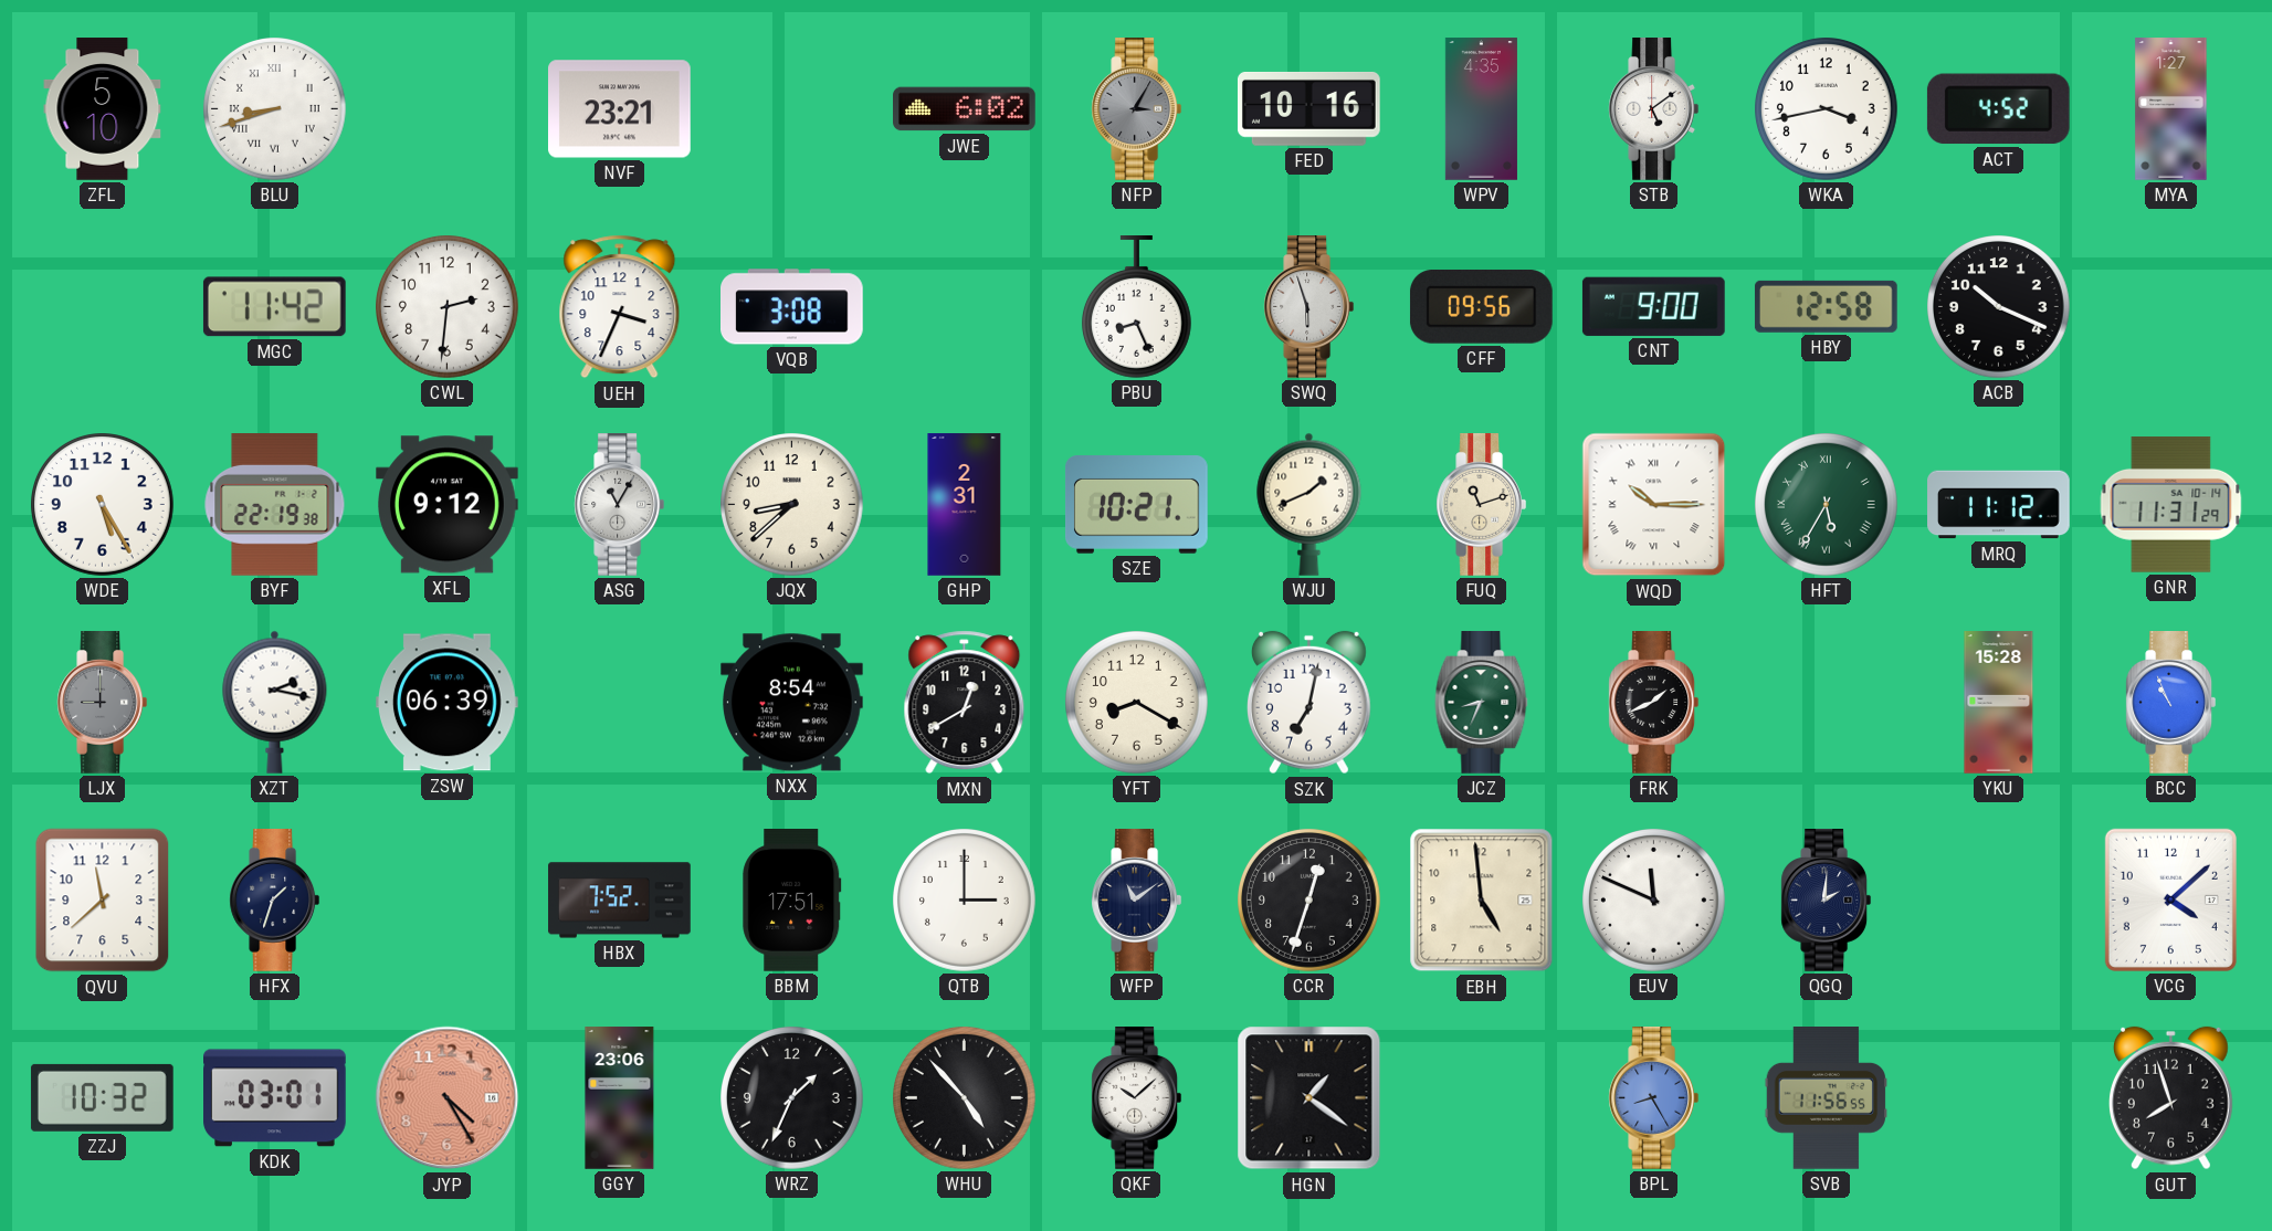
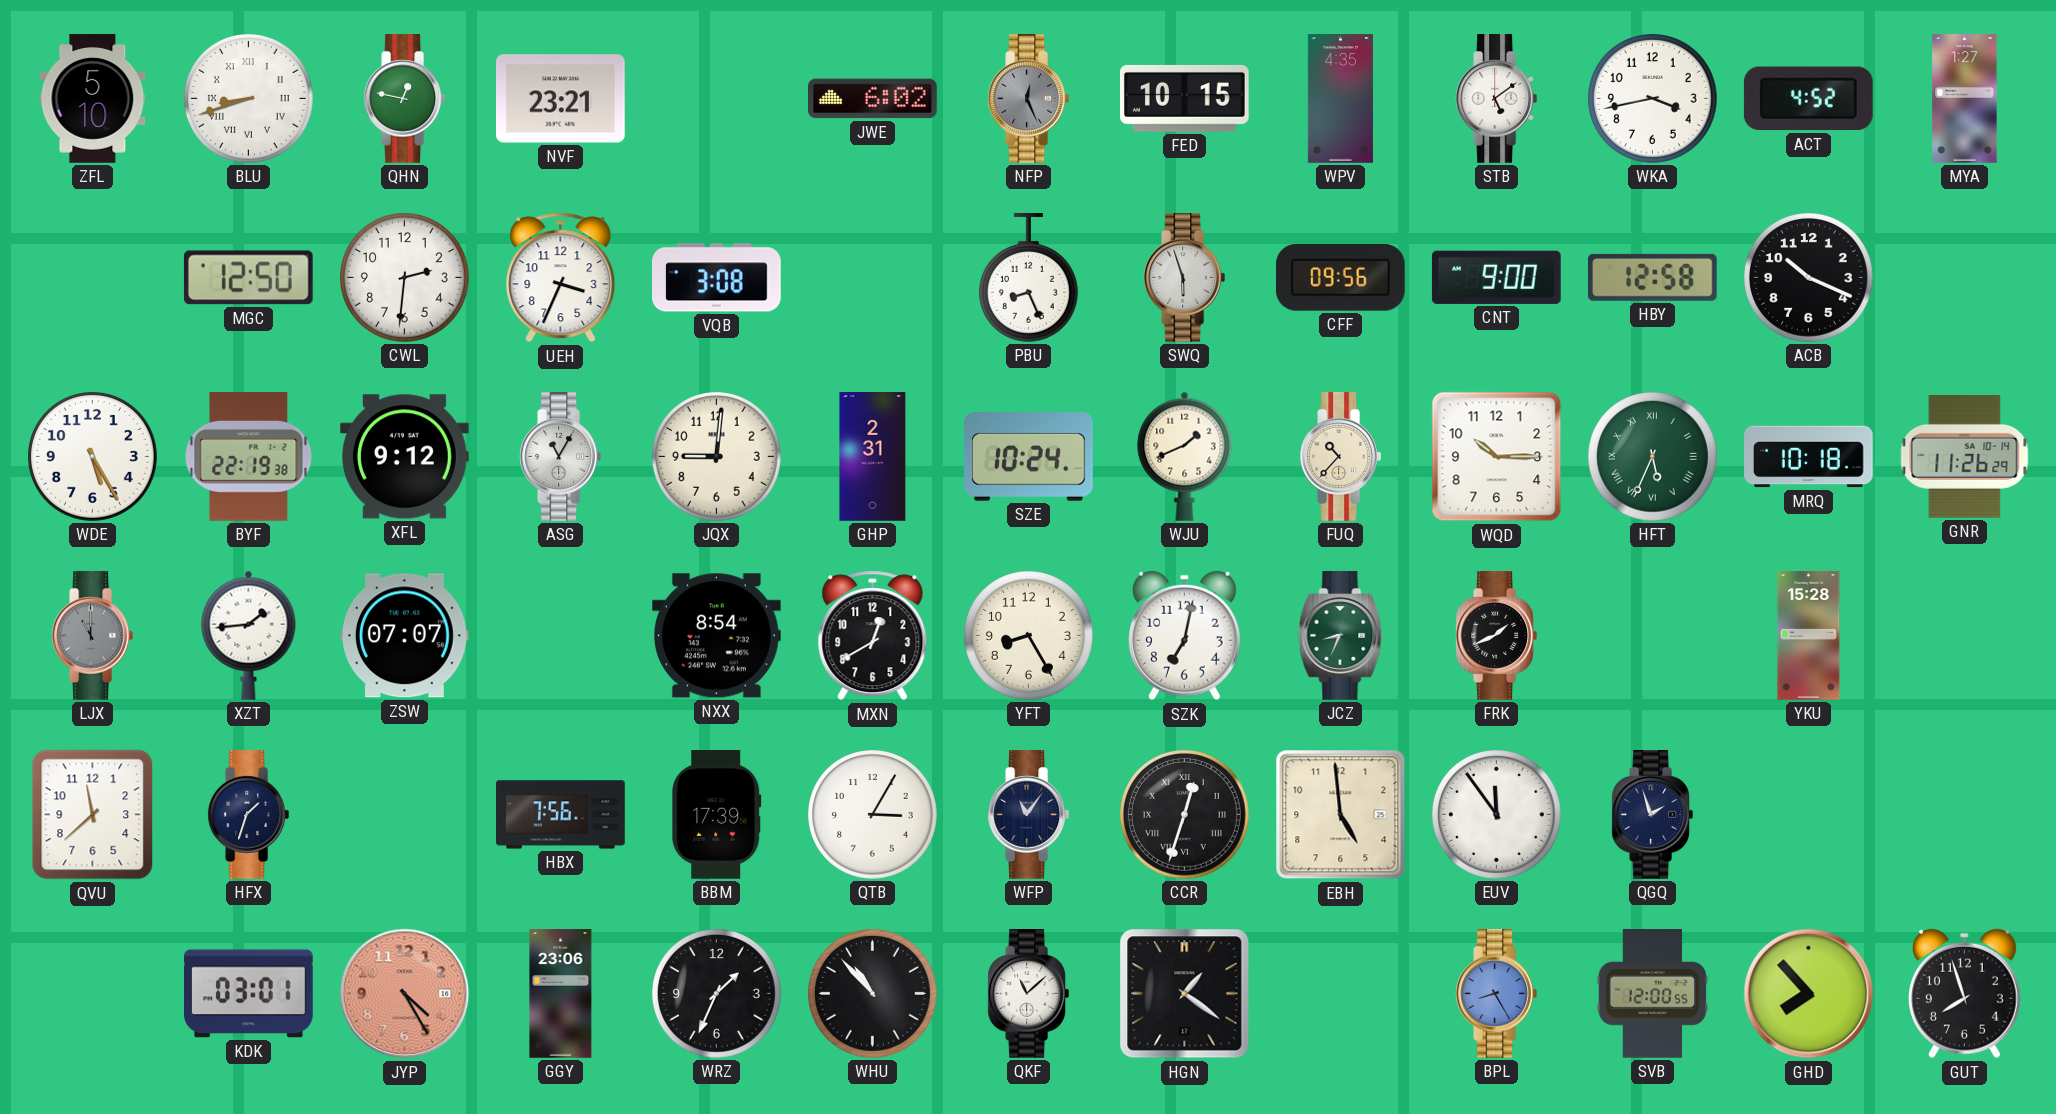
QHN: none -> 12:47 (405, 99)
NFP: 3:05 -> 12:26 (1029, 99)
FED: 10:16 -> 10:15 (1184, 98)
MGC: 11:42 -> 12:50 (248, 278)
JQX: 8:38 -> 9:01 (717, 457)
SZE: 10:21 -> 10:24 (1029, 457)
FUQ: 11:12 -> 10:37 (1341, 457)
WQD numerals: Roman -> Arabic (1497, 457)
HFT: 5:35 -> 5:34 (1653, 457)
MRQ: 11:12 -> 10:18 (1809, 457)
GNR: 11:31 -> 11:26 (1965, 457)
LJX: 9:00 -> 11:00 (93, 636)
XZT: 2:17 -> 1:44 (249, 635)
ZSW: 06:39 -> 07:07 (405, 636)
YFT: 8:20 -> 8:25 (1029, 636)
BCC: 10:56 -> none (2171, 703)
HBX: 7:52 -> 7:56 (561, 815)
BBM: 17:51 -> 17:39 (717, 815)
QTB: 3:00 -> 3:05 (873, 815)
WFP: 11:09 -> 11:06 (1029, 815)
CCR numerals: Arabic -> Roman (1185, 815)
EUV: 11:49 -> 11:54 (1497, 815)
QGQ: 2:01 -> 1:57 (1653, 815)
VCG: 4:08 -> none (2170, 899)
ZZJ: 10:32 -> none (102, 1097)
WHU: 4:53 -> 10:53 (873, 994)
QKF: 10:08 -> 11:08 (1029, 994)
SVB: 11:56 -> 12:00 (1653, 994)
GHD: none -> 7:53 (1809, 994)
